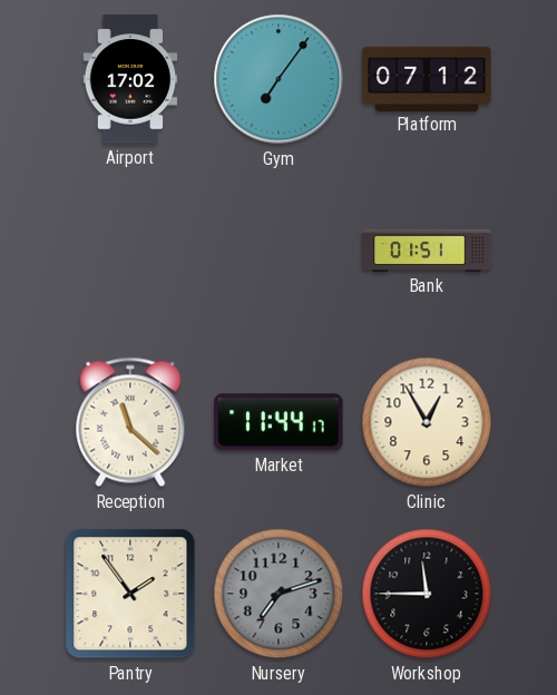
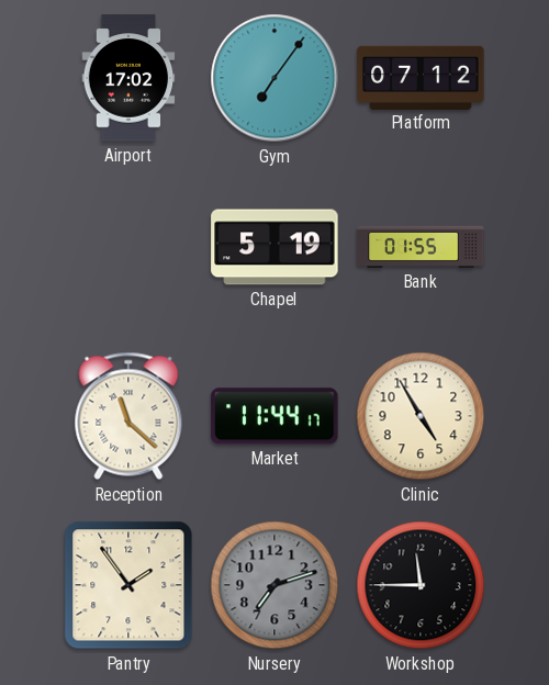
Chapel: none -> 5:19 (274, 247)
Bank: 01:51 -> 01:55 (421, 247)
Clinic: 12:55 -> 4:55 (421, 416)
